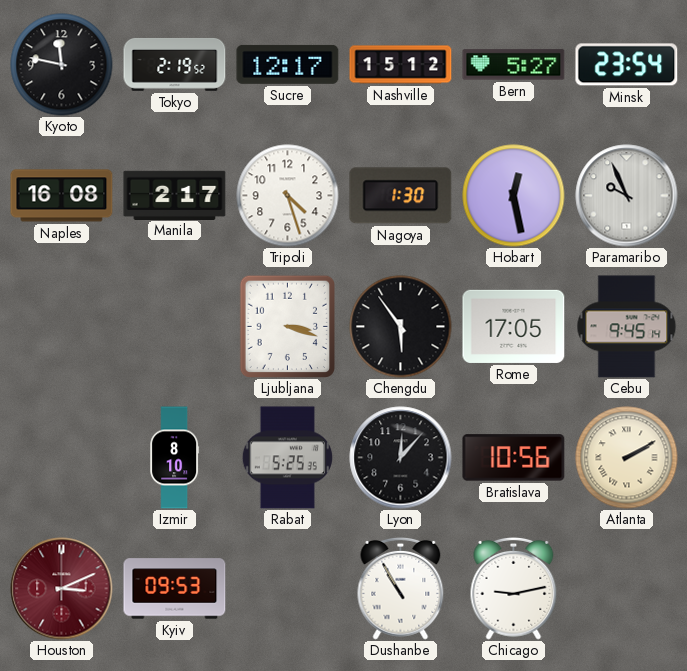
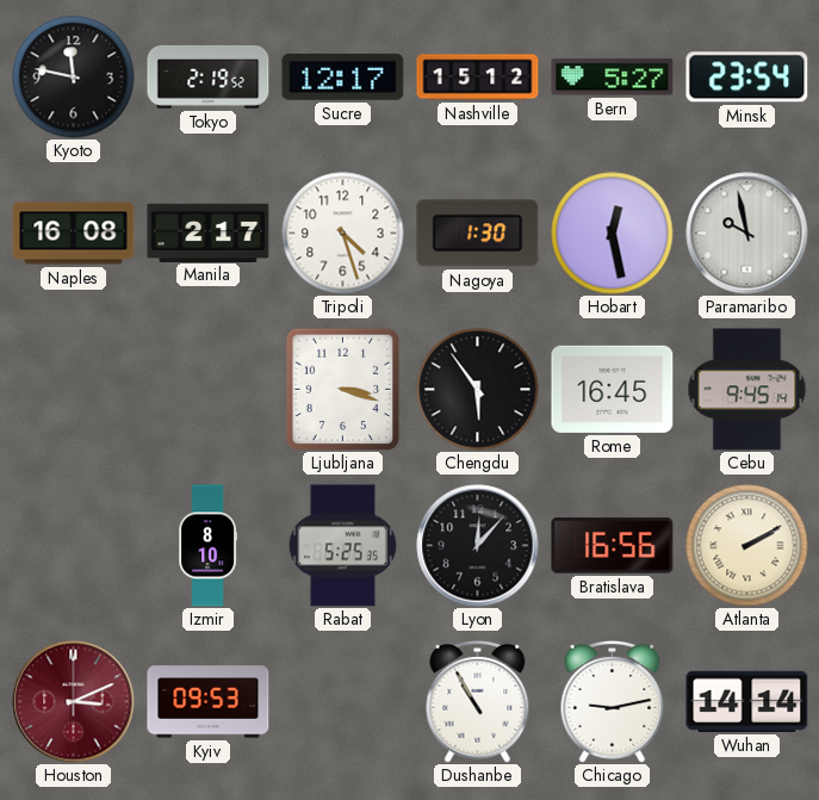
Paramaribo: 9:56 -> 9:58 (747, 234)
Rome: 17:05 -> 16:45 (613, 389)
Bratislava: 10:56 -> 16:56 (613, 546)
Wuhan: none -> 14:14 (747, 701)
